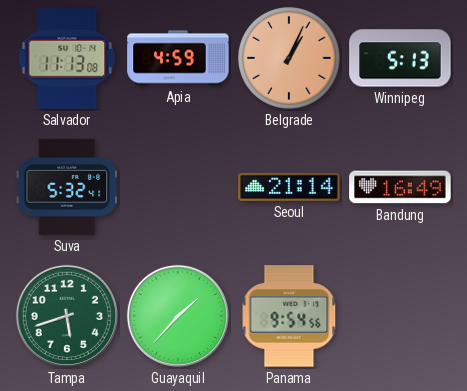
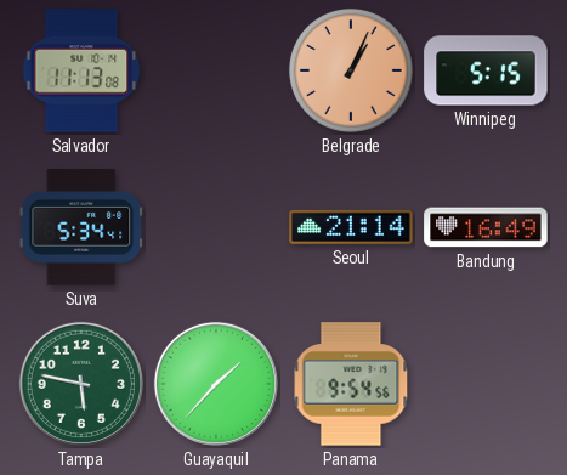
Apia: 4:59 -> none (178, 58)
Winnipeg: 5:13 -> 5:15 (486, 70)
Suva: 5:32 -> 5:34 (81, 227)
Tampa: 5:42 -> 5:47 (81, 384)
